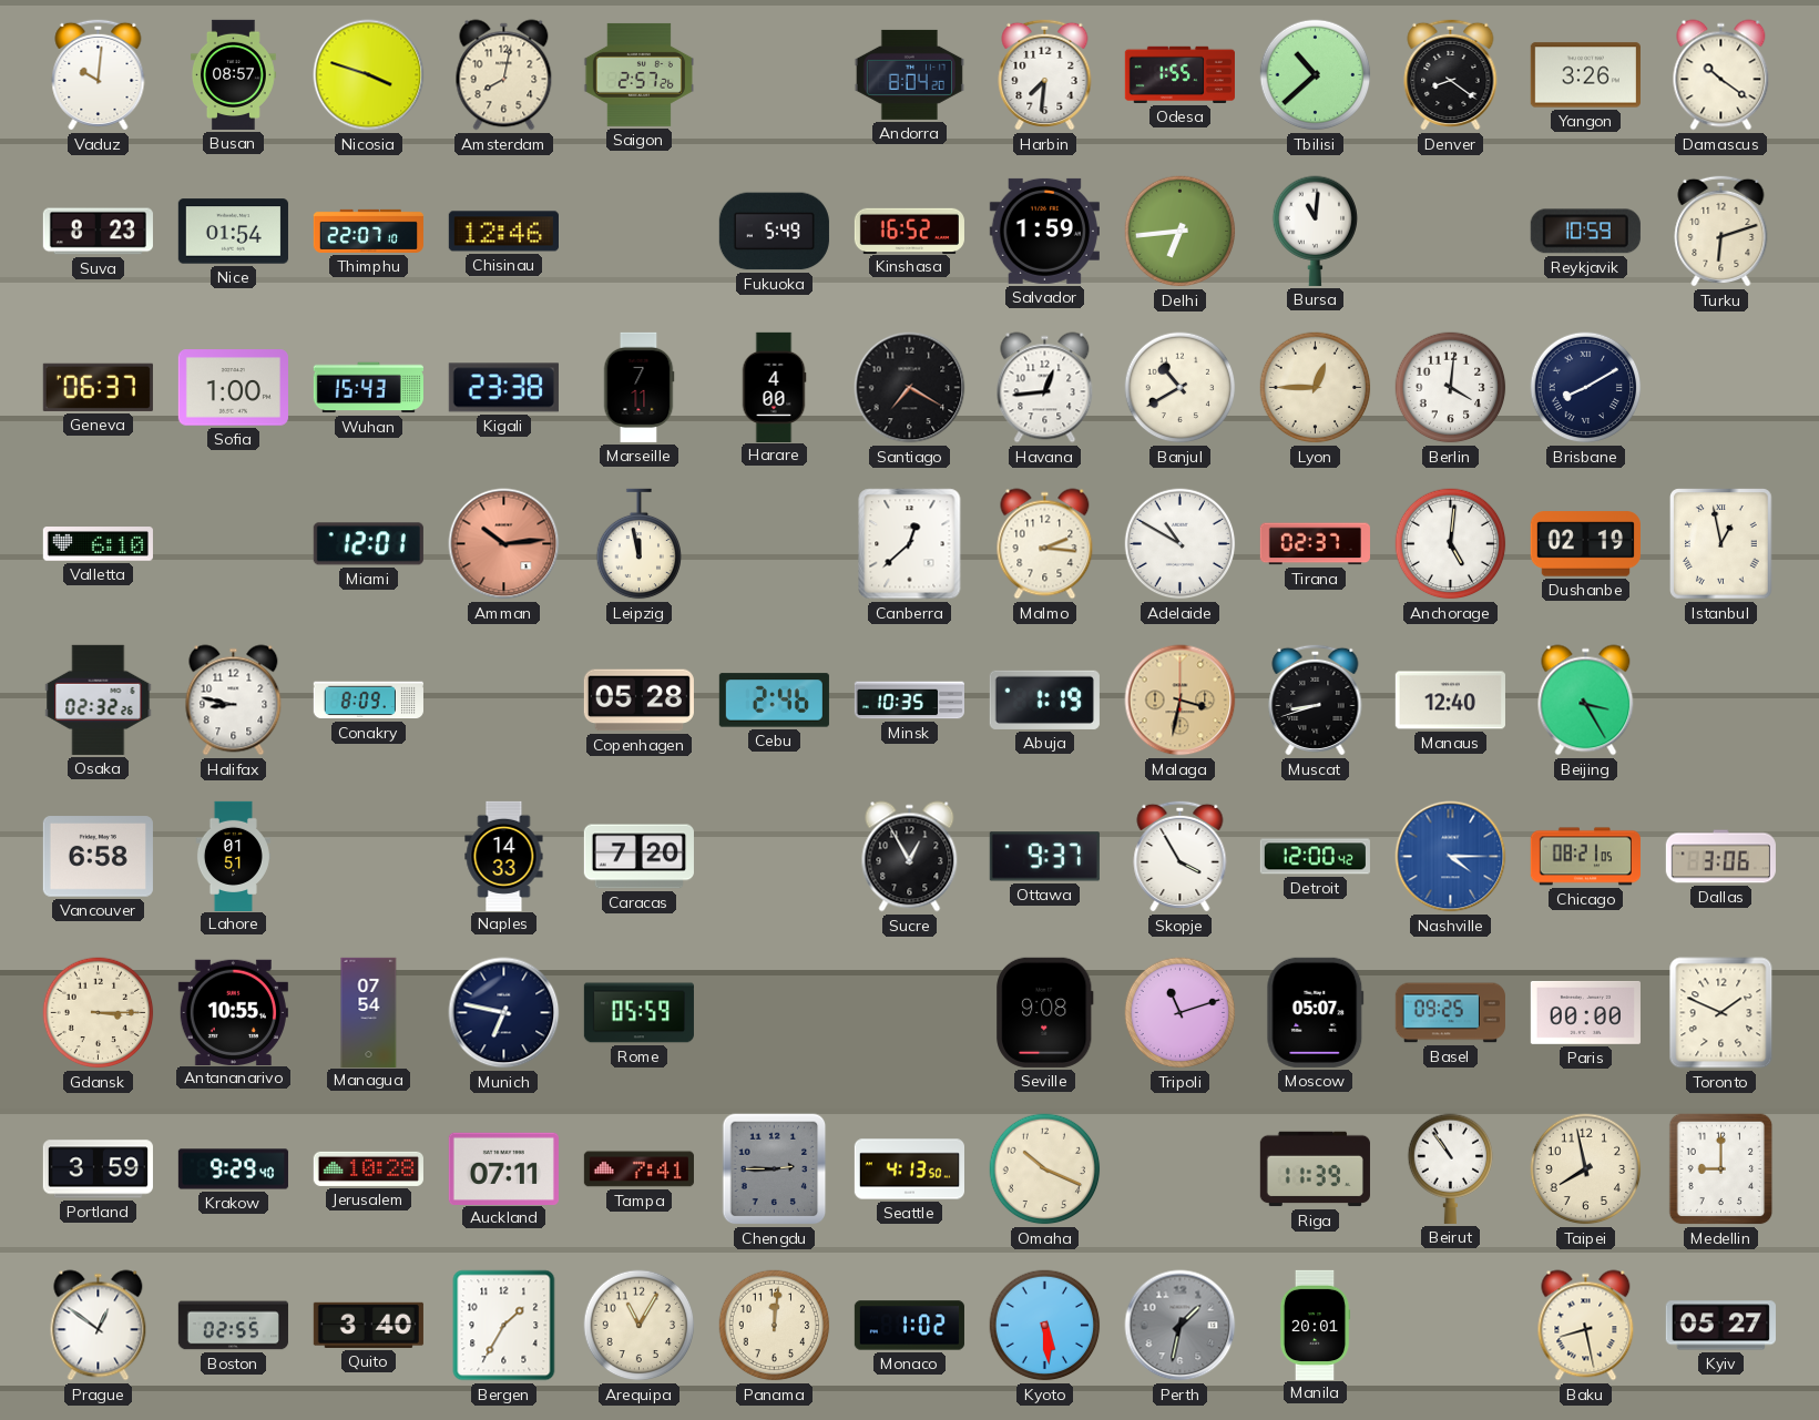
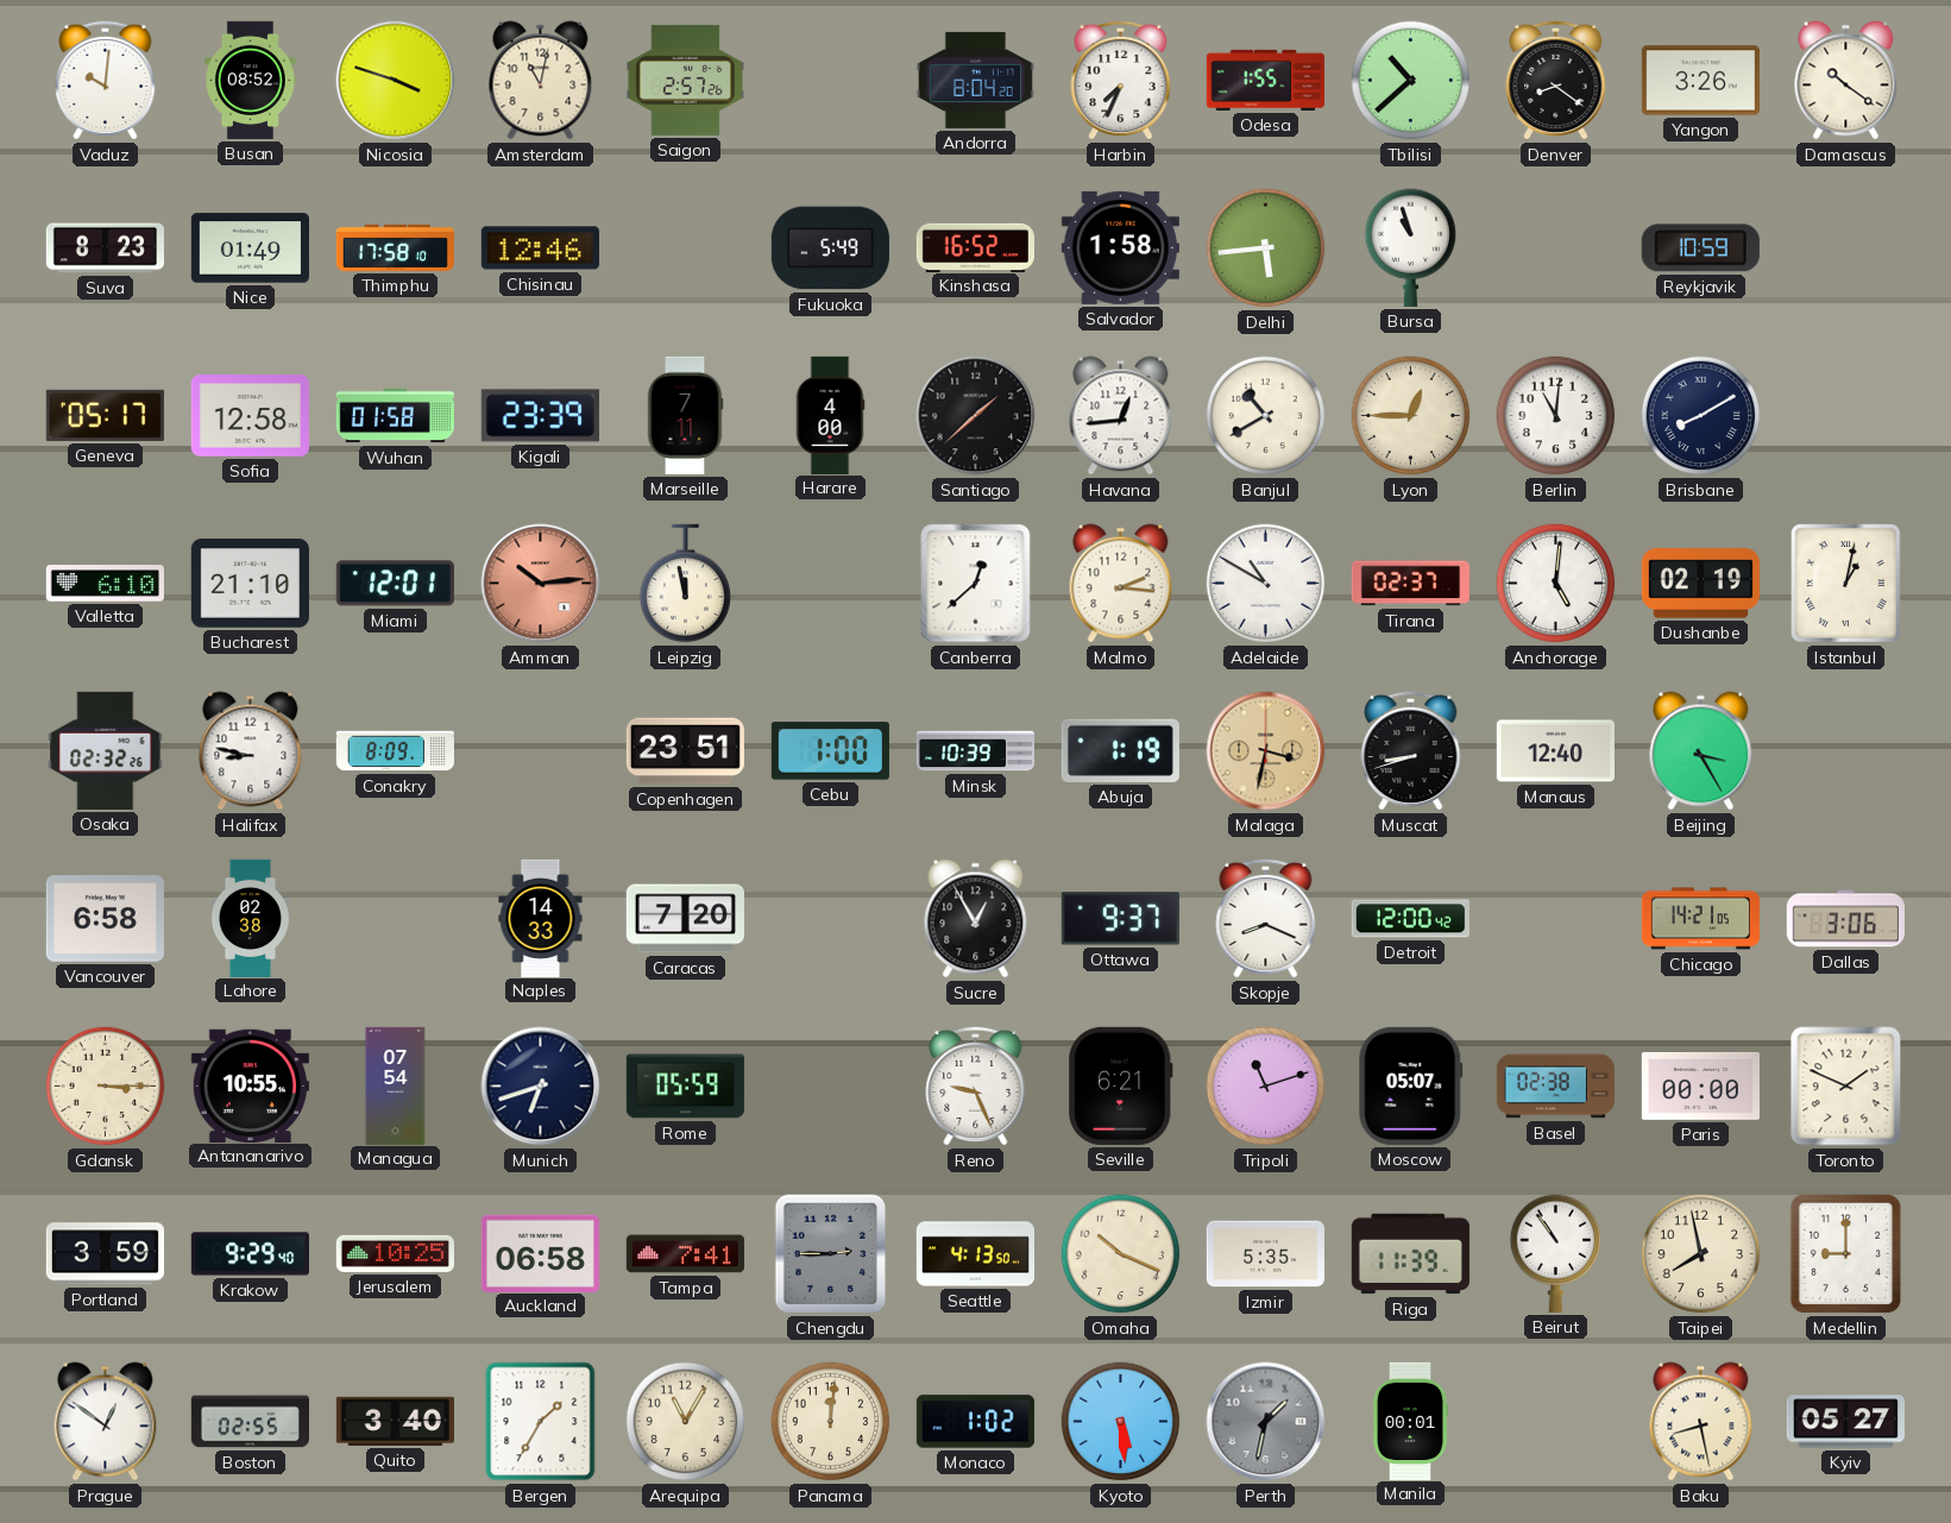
Busan: 08:57 -> 08:52 (250, 80)
Amsterdam: 8:02 -> 11:02 (541, 81)
Harbin: 7:31 -> 7:34 (1121, 80)
Nice: 01:54 -> 01:49 (250, 248)
Thimphu: 22:07 -> 17:58 (395, 247)
Salvador: 1:59 -> 1:58 (1120, 247)
Delhi: 6:44 -> 5:44 (1266, 248)
Bursa: 11:01 -> 10:57 (1411, 247)
Turku: 6:12 -> none (1721, 231)
Geneva: 06:37 -> 05:17 (105, 415)
Sofia: 1:00 -> 12:58 (250, 416)
Wuhan: 15:43 -> 01:58 (395, 416)
Kigali: 23:38 -> 23:39 (540, 416)
Santiago: 7:20 -> 1:38 (976, 416)
Berlin: 4:01 -> 11:01 (1556, 416)
Bucharest: none -> 21:10 (250, 584)
Istanbul: 12:58 -> 1:02 (1846, 584)
Copenhagen: 05:28 -> 23:51 (685, 751)
Cebu: 2:46 -> 1:00 (830, 751)
Minsk: 10:35 -> 10:39 (975, 751)
Lahore: 01:51 -> 02:38 (250, 918)
Skopje: 3:55 -> 8:19 (1266, 918)
Nashville: 4:15 -> none (1451, 857)
Chicago: 08:21 -> 14:21 (1700, 919)
Munich: 6:47 -> 6:42 (541, 1087)
Reno: none -> 9:26 (976, 1085)
Seville: 9:08 -> 6:21 (1121, 1085)
Basel: 09:25 -> 02:38 (1555, 1087)
Jerusalem: 10:28 -> 10:25 (395, 1253)
Auckland: 07:11 -> 06:58 (540, 1253)
Izmir: none -> 5:35 (1265, 1254)
Manila: 20:01 -> 00:01 (1410, 1421)
